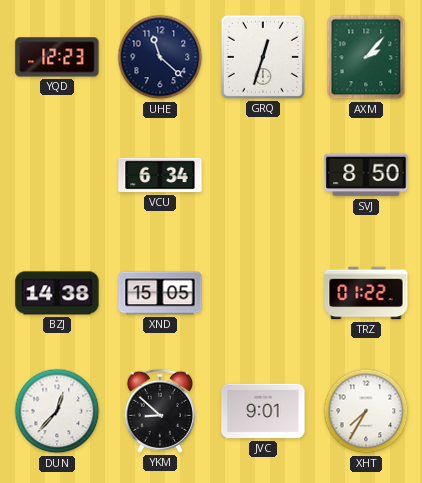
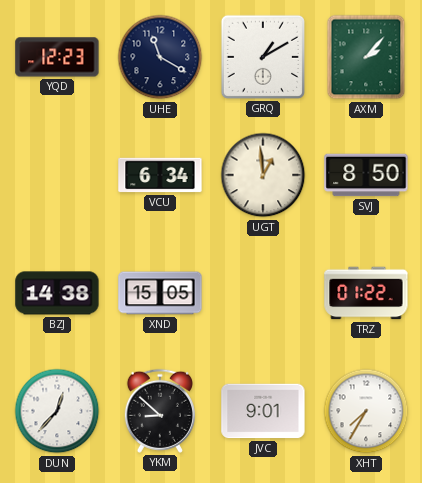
UHE: 11:22 -> 11:20 (160, 57)
GRQ: 12:33 -> 1:10 (263, 57)
UGT: none -> 12:59 (263, 175)
